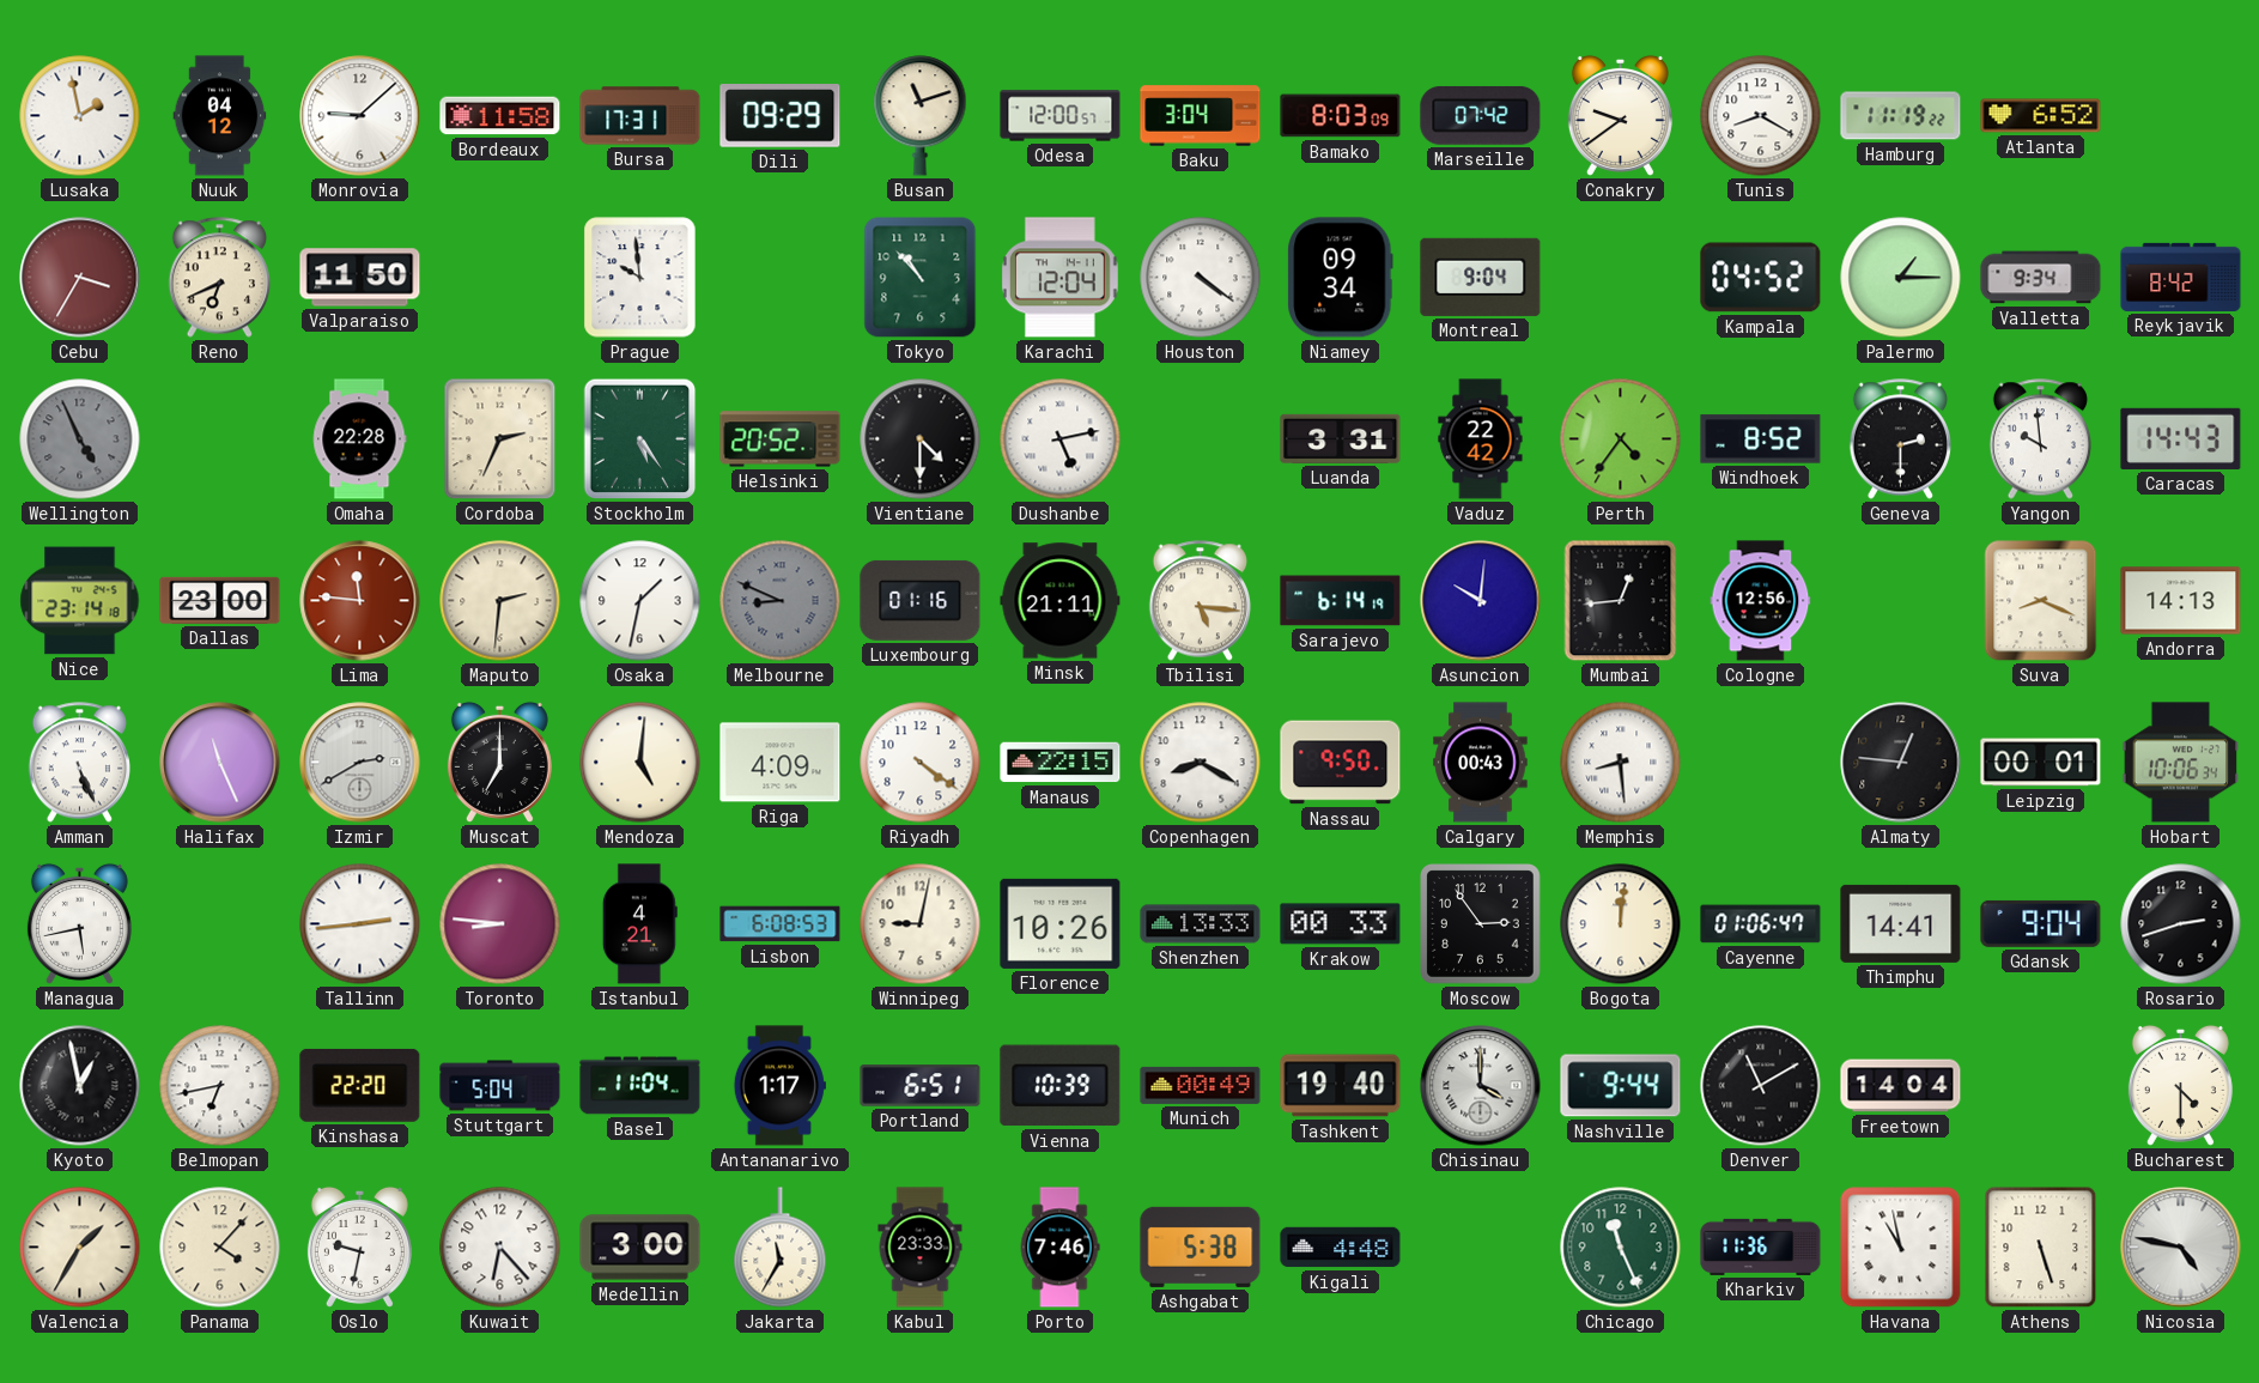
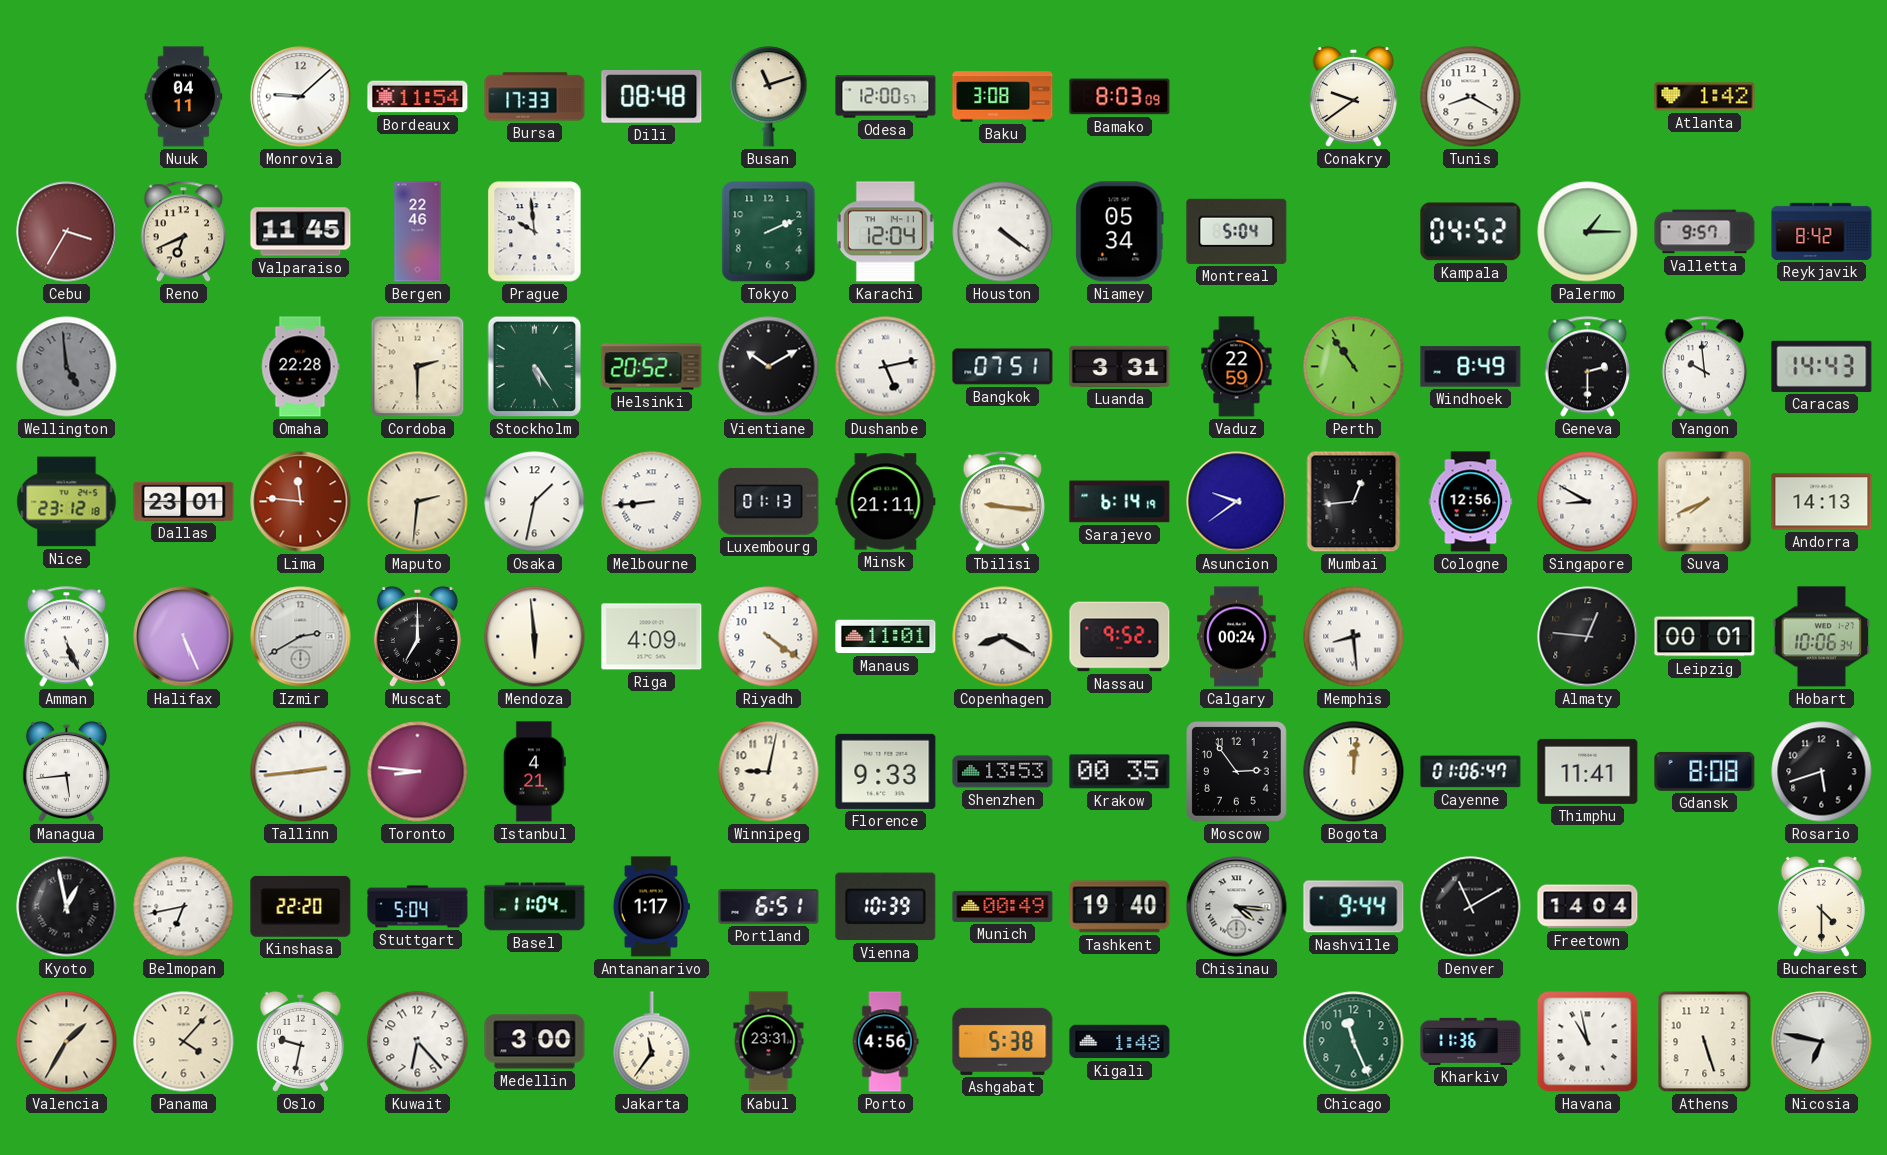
Lusaka: 1:58 -> none (80, 116)
Nuuk: 04:12 -> 04:11 (184, 97)
Bordeaux: 11:58 -> 11:54 (418, 97)
Bursa: 17:31 -> 17:33 (535, 97)
Dili: 09:29 -> 08:48 (652, 97)
Baku: 3:04 -> 3:08 (1003, 97)
Marseille: 07:42 -> none (1481, 115)
Hamburg: 11:19 -> none (1901, 116)
Atlanta: 6:52 -> 1:42 (1705, 97)
Valparaiso: 11:50 -> 11:45 (301, 232)
Bergen: none -> 22:46 (418, 232)
Tokyo: 10:53 -> 2:11 (769, 232)
Niamey: 09:34 -> 05:34 (1120, 232)
Montreal: 9:04 -> 5:04 (1237, 231)
Valletta: 9:34 -> 9:57 (1705, 232)
Wellington: 4:56 -> 4:59 (67, 367)
Cordoba: 2:34 -> 2:30 (418, 367)
Vientiane: 4:30 -> 10:10 (769, 367)
Bangkok: none -> 07:51 (1003, 367)
Vaduz: 22:42 -> 22:59 (1237, 367)
Perth: 4:36 -> 10:54 (1354, 367)
Windhoek: 8:52 -> 8:49 (1471, 367)
Nice: 23:14 -> 23:12 (67, 502)
Dallas: 23:00 -> 23:01 (184, 501)
Melbourne: 8:49 -> 8:44 (652, 502)
Melbourne dial: grey -> white (652, 502)
Luxembourg: 01:16 -> 01:13 (769, 501)
Tbilisi: 5:16 -> 9:16 (1002, 502)
Asuncion: 10:01 -> 9:39 (1237, 502)
Singapore: none -> 8:50 (1588, 502)
Suva: 8:19 -> 7:41 (1705, 502)
Halifax: 11:26 -> 5:26 (184, 637)
Mendoza: 5:01 -> 5:59 (535, 637)
Manaus: 22:15 -> 11:01 (886, 637)
Nassau: 9:50 -> 9:52 (1120, 637)
Calgary: 00:43 -> 00:24 (1237, 637)
Managua: 5:43 -> 5:44 (66, 771)
Lisbon: 6:08 -> none (781, 924)
Florence: 10:26 -> 9:33 (886, 771)
Shenzhen: 13:33 -> 13:53 (1003, 772)
Krakow: 00:33 -> 00:35 (1120, 772)
Thimphu: 14:41 -> 11:41 (1588, 771)
Gdansk: 9:04 -> 8:08 (1705, 771)
Rosario: 2:42 -> 5:42 (1822, 772)
Chisinau: 4:00 -> 4:16 (1237, 907)
Jakarta: 11:35 -> 11:36 (652, 1042)
Kabul: 23:33 -> 23:31 (769, 1042)
Porto: 7:46 -> 4:56 (885, 1042)
Kigali: 4:48 -> 1:48 (1120, 1042)
Nicosia: 4:47 -> 6:47 (1822, 1042)
